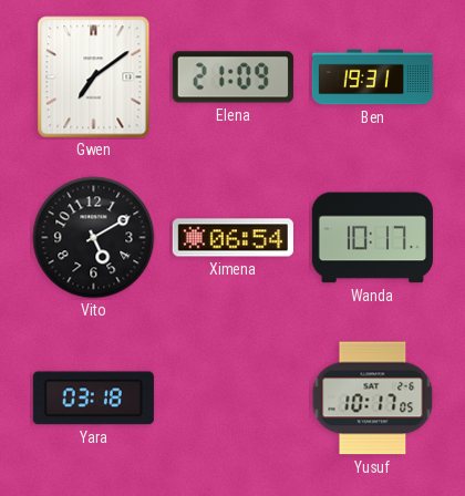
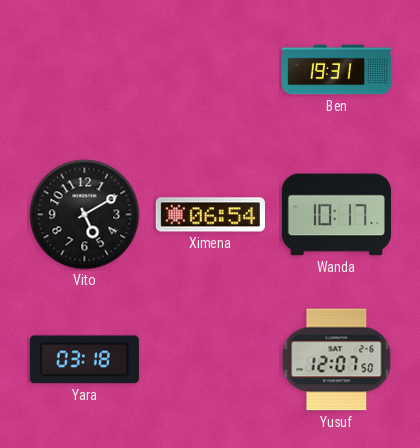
Gwen: 7:09 -> none (94, 77)
Elena: 21:09 -> none (232, 77)
Yusuf: 10:17 -> 12:07 (337, 360)
